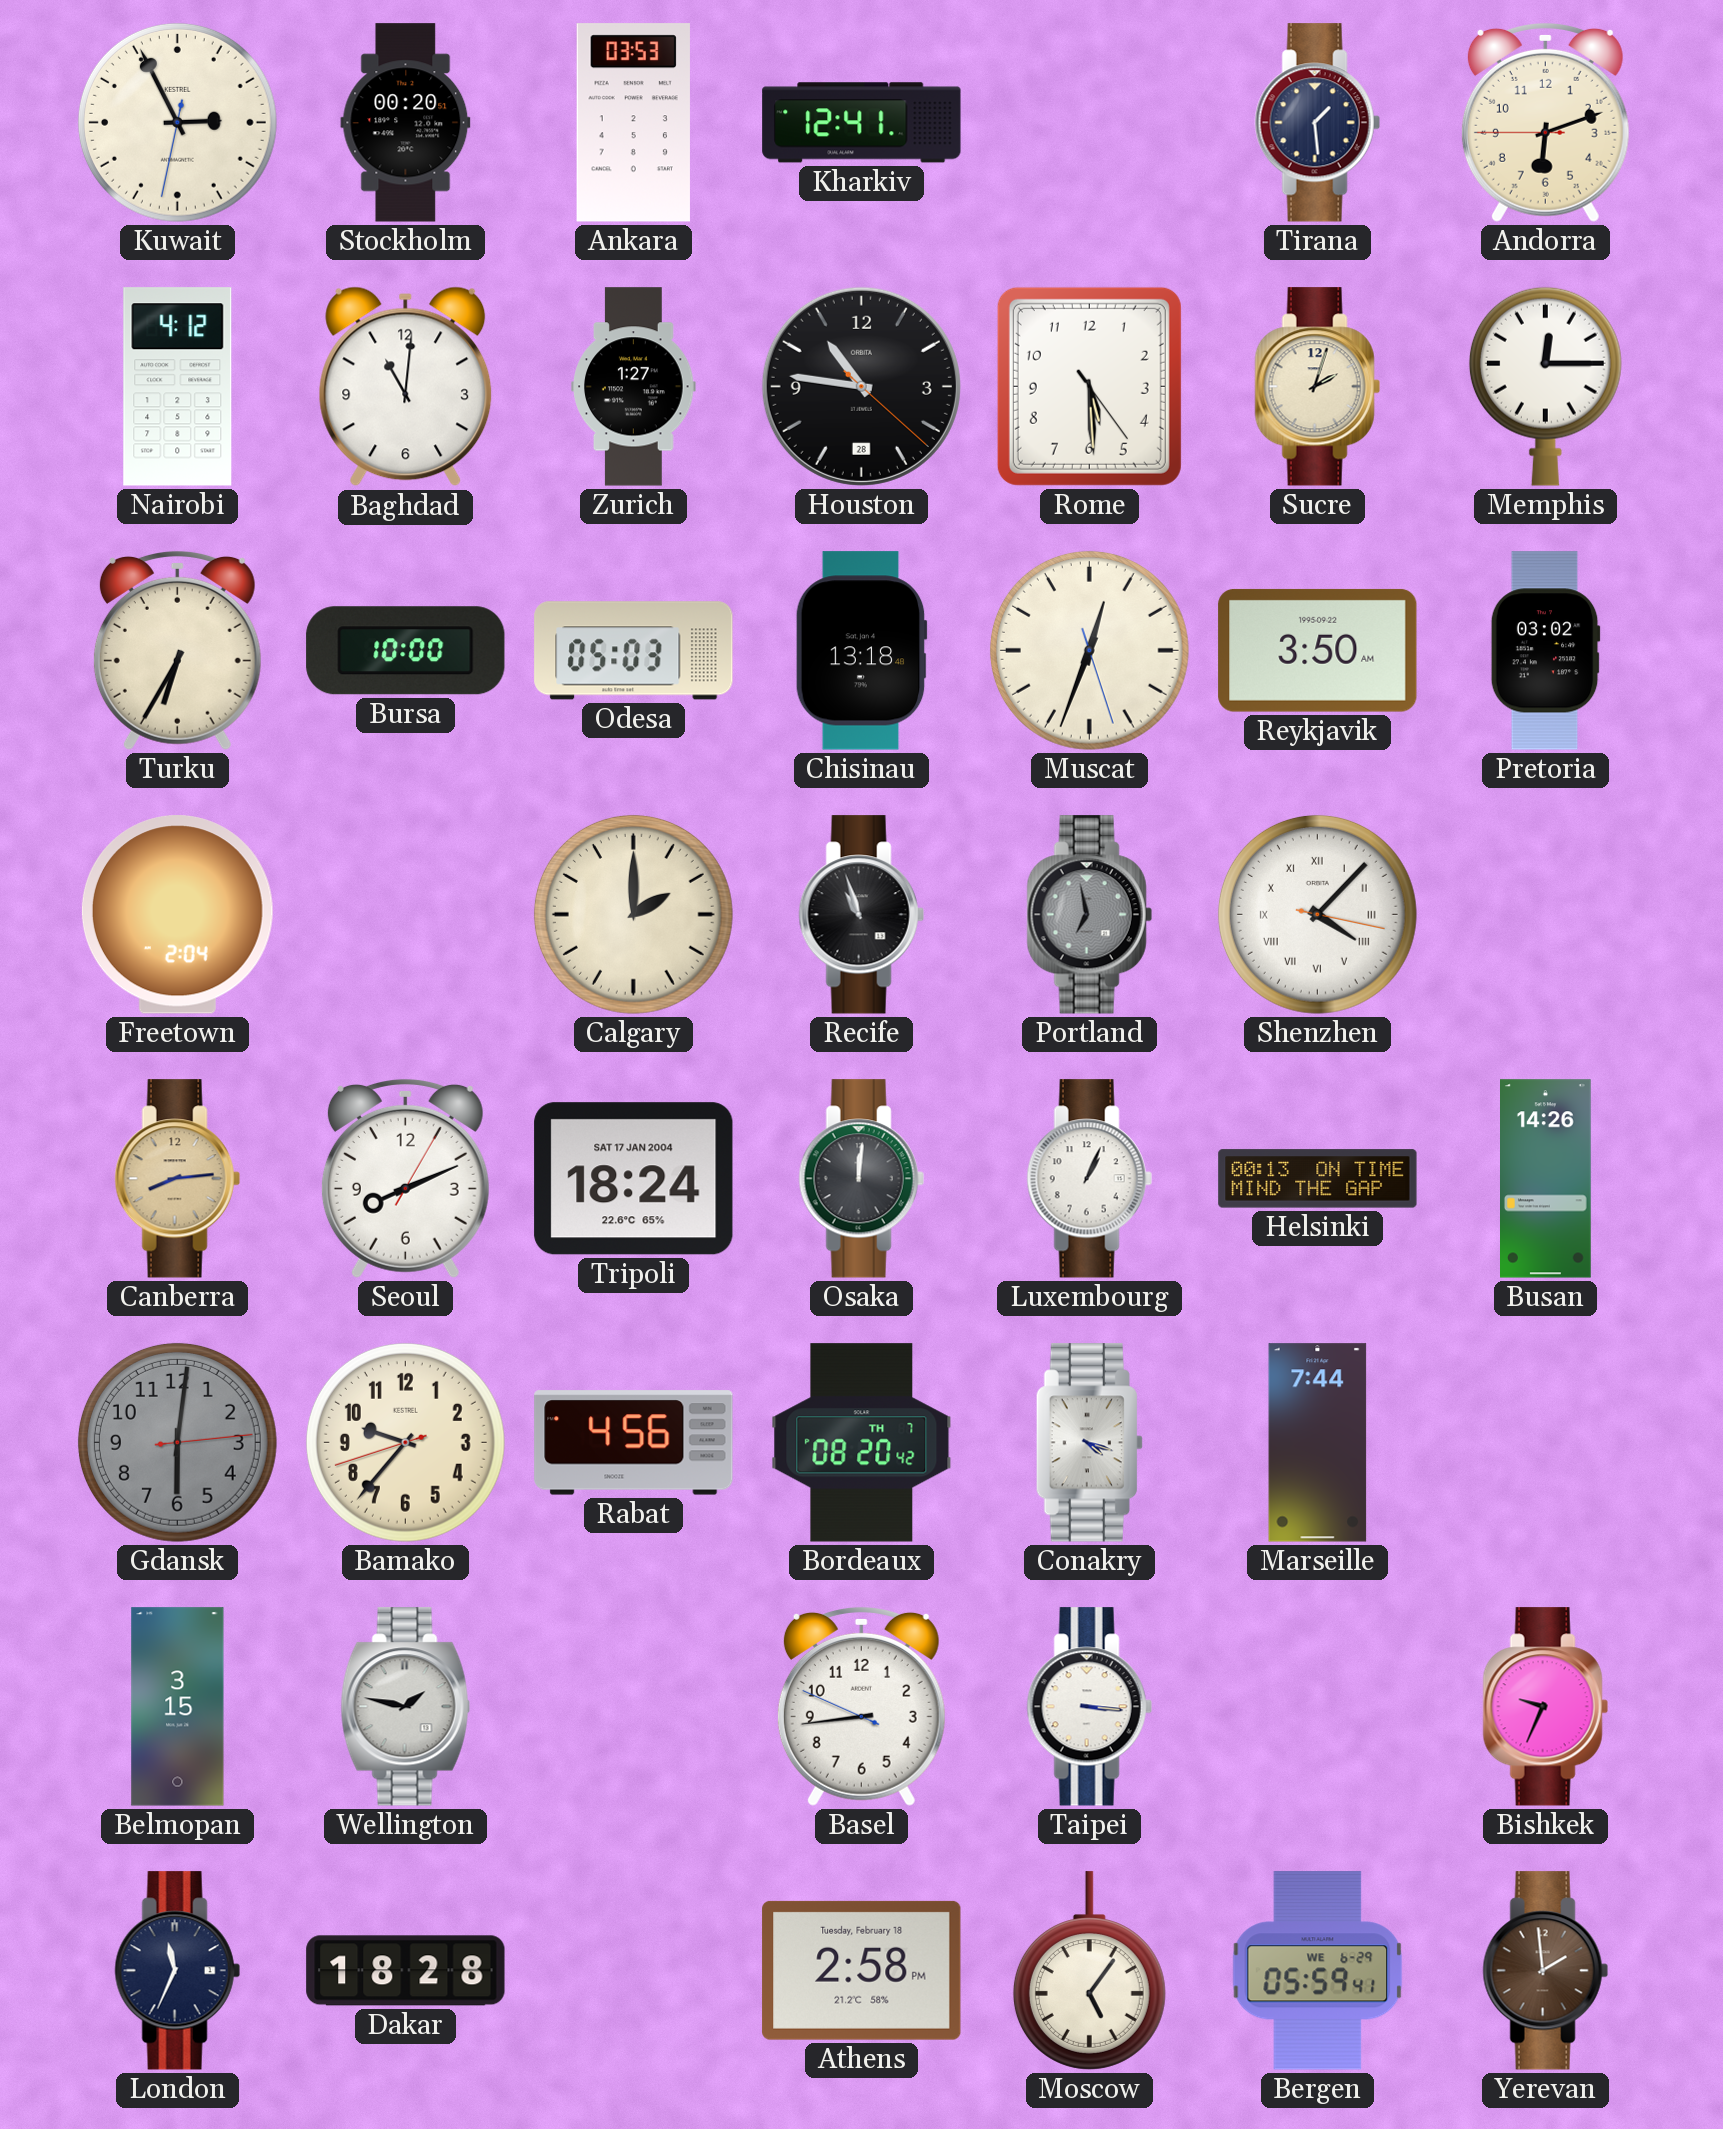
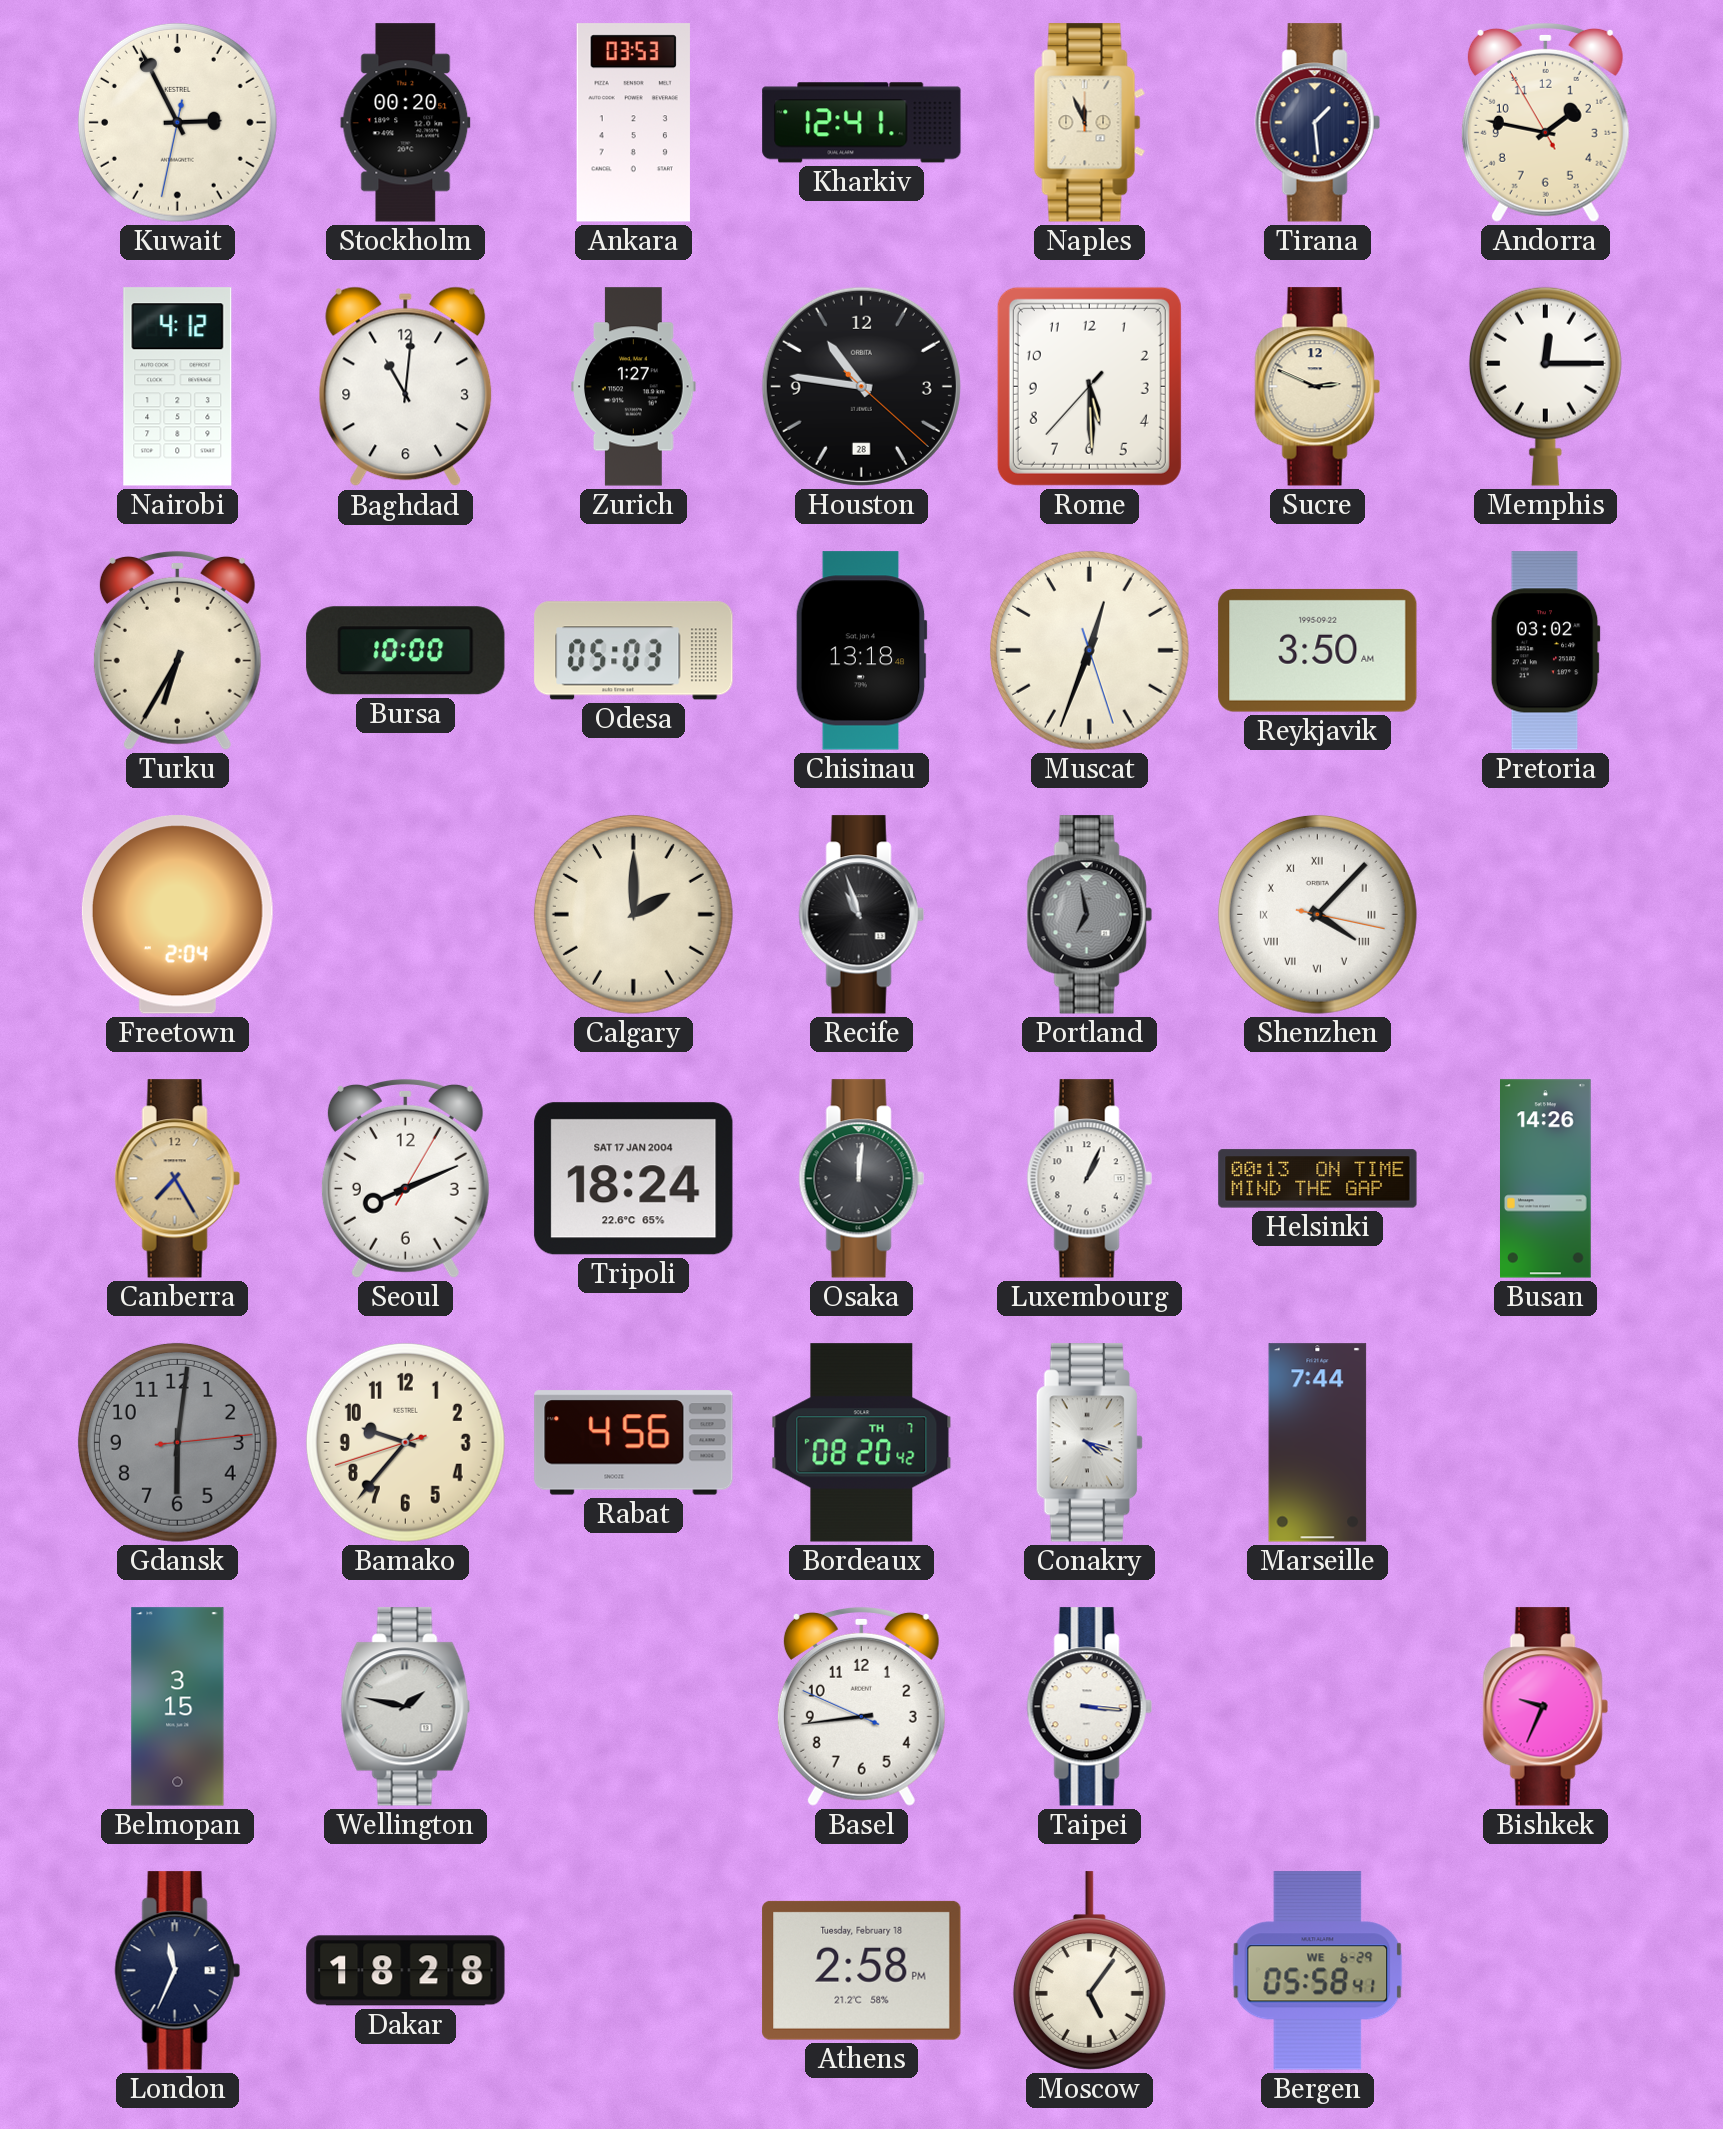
Naples: none -> 11:56 (1089, 123)
Andorra: 6:11 -> 1:46 (1545, 122)
Rome: 5:29:24 -> 5:29:37 (1089, 386)
Sucre: 2:03 -> 2:49 (1317, 387)
Canberra: 8:14 -> 7:25 (177, 1179)
Bergen: 05:59 -> 05:58 (1318, 1971)
Yerevan: 1:59 -> none (1545, 1971)
